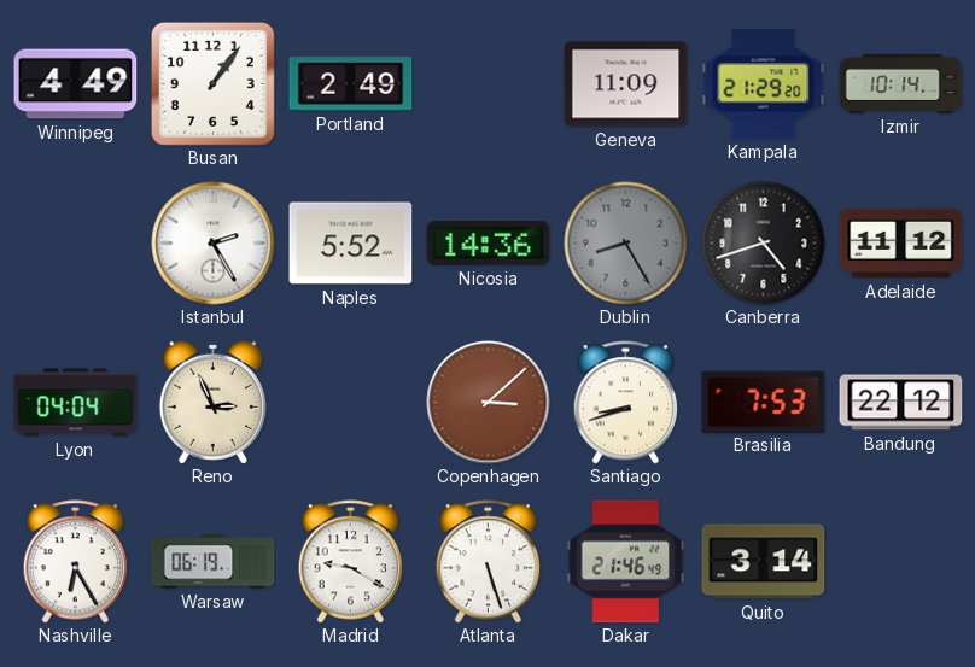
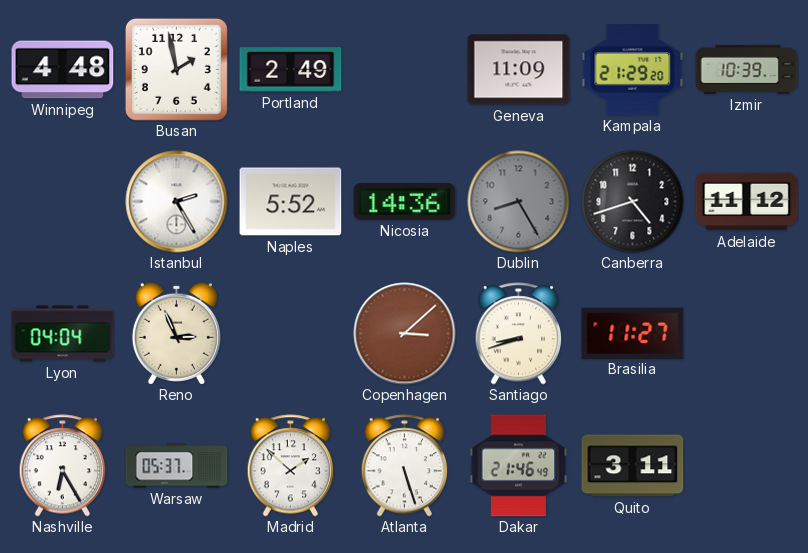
Winnipeg: 4:49 -> 4:48 (63, 70)
Busan: 1:06 -> 1:58 (176, 69)
Izmir: 10:14 -> 10:39 (747, 69)
Brasilia: 7:53 -> 11:27 (633, 333)
Bandung: 22:12 -> none (901, 403)
Warsaw: 06:19 -> 05:37 (177, 466)
Madrid: 9:20 -> 1:52 (291, 466)
Quito: 3:14 -> 3:11 (633, 466)
